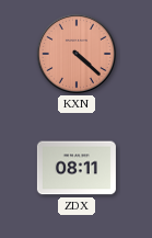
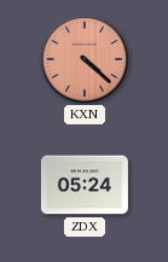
ZDX: 08:11 -> 05:24 (85, 185)
